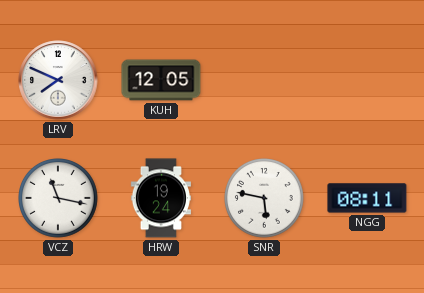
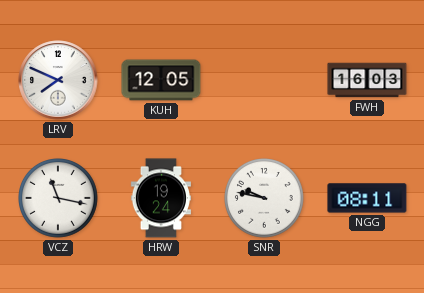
FWH: none -> 16:03 (367, 80)
SNR: 5:47 -> 9:47 (265, 199)
